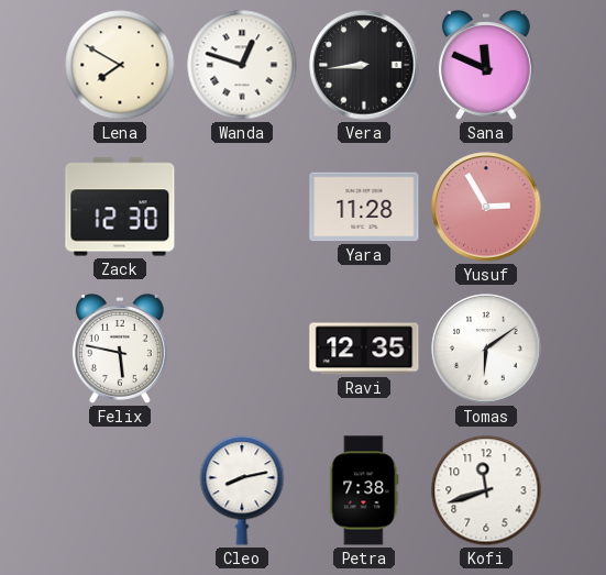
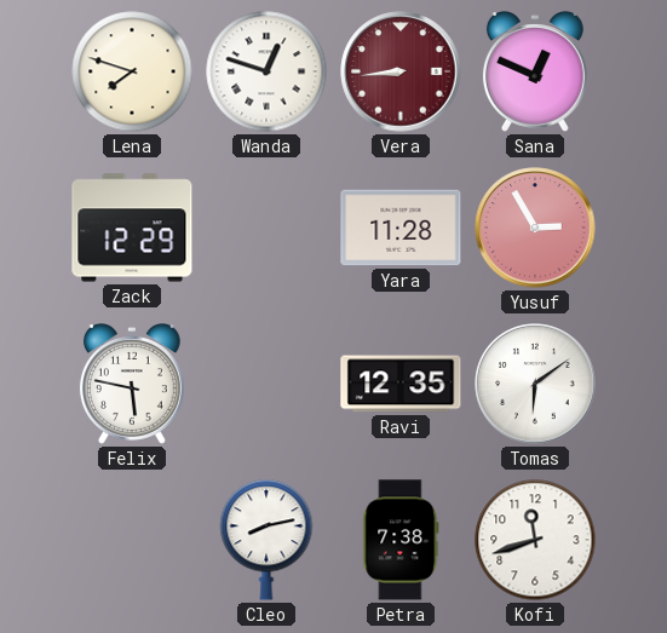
Lena: 7:50 -> 7:48 (132, 71)
Vera dial: black -> burgundy (401, 71)
Sana: 11:49 -> 12:49 (535, 73)
Zack: 12:30 -> 12:29 (132, 228)
